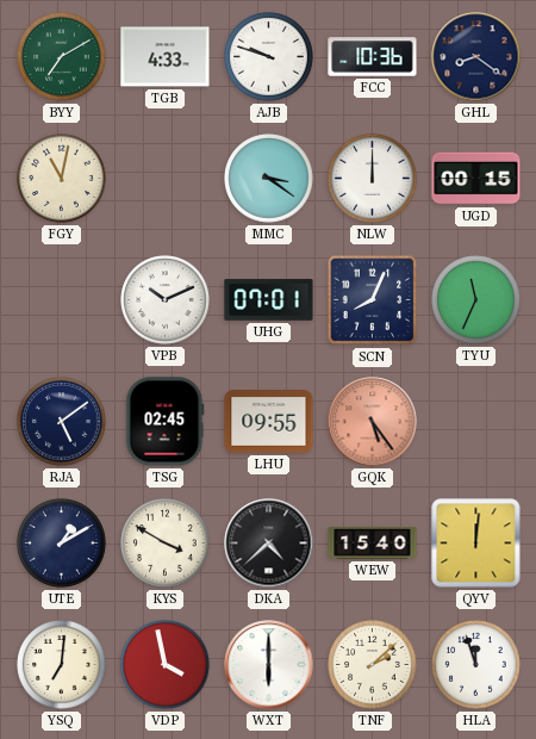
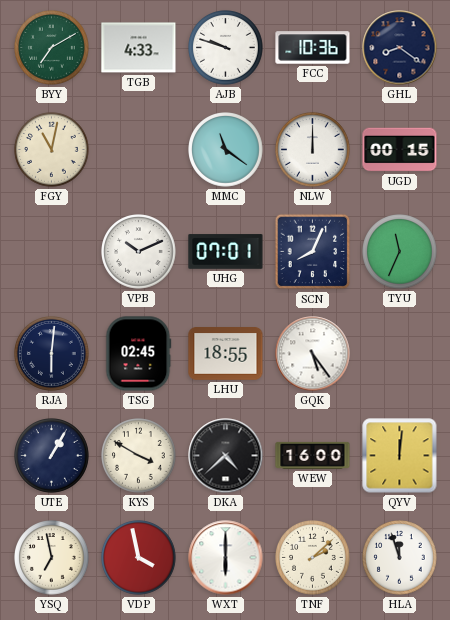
MMC: 3:21 -> 11:21 (226, 150)
RJA: 5:09 -> 6:01 (52, 354)
LHU: 09:55 -> 18:55 (226, 354)
GQK dial: salmon -> white (313, 354)
UTE: 1:10 -> 1:05 (52, 456)
WEW: 15:40 -> 16:00 (313, 455)
YSQ: 7:01 -> 6:58 (52, 558)
